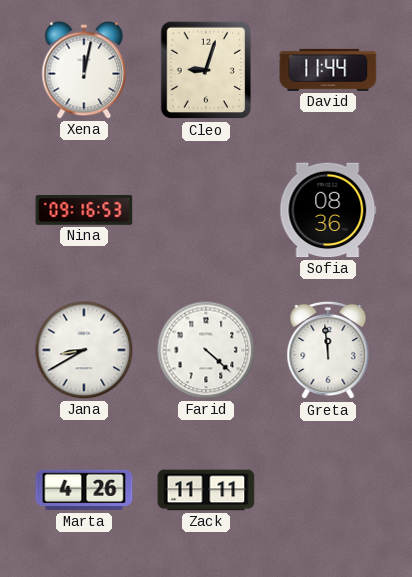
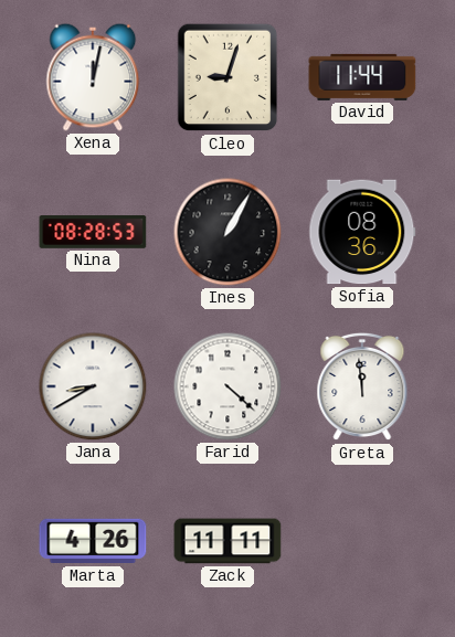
Nina: 09:16 -> 08:28 (93, 233)
Ines: none -> 1:05 (227, 232)
